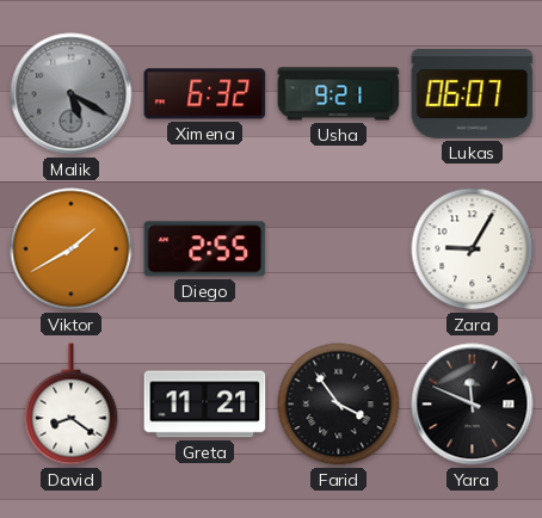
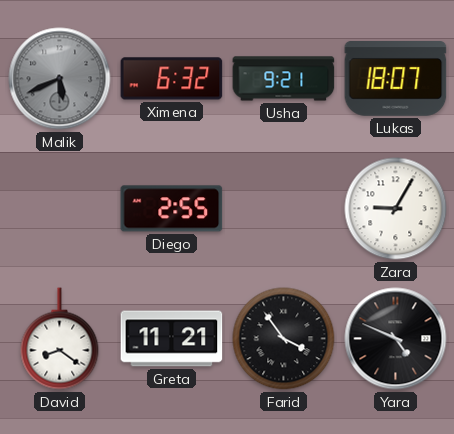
Malik: 5:20 -> 5:41 (60, 79)
Lukas: 06:07 -> 18:07 (396, 79)
Viktor: 1:40 -> none (72, 249)
Yara: 11:49 -> 4:49 (396, 339)
